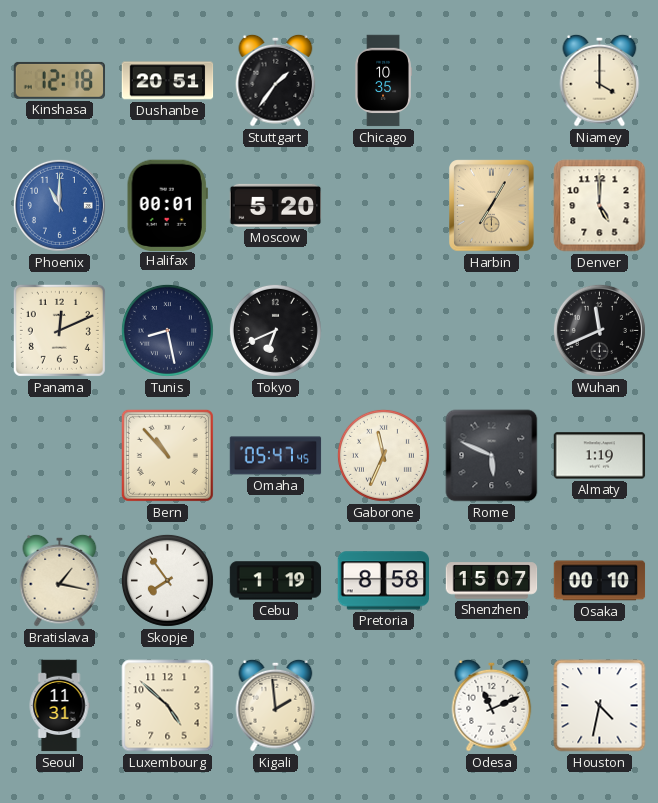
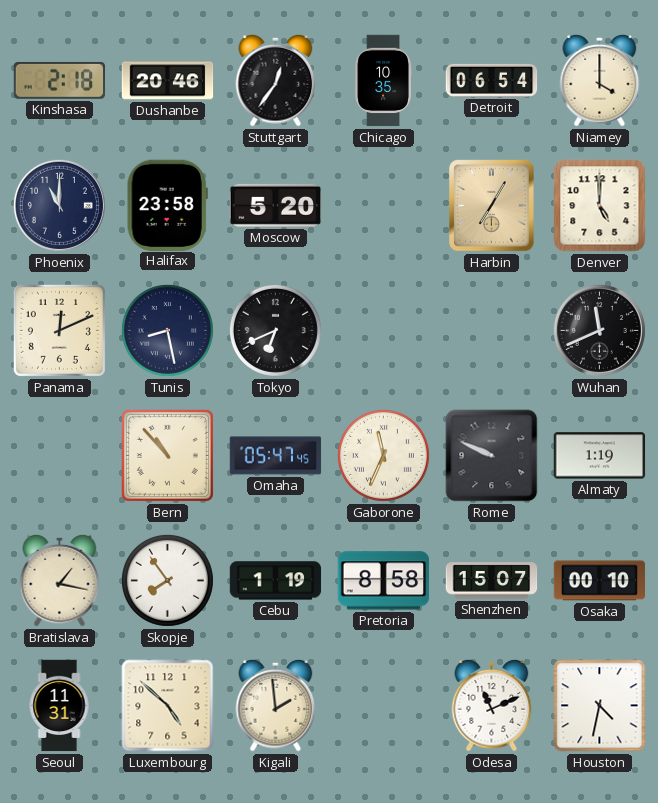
Kinshasa: 12:18 -> 2:18 (60, 80)
Dushanbe: 20:51 -> 20:46 (168, 81)
Stuttgart: 1:36 -> 12:36 (276, 80)
Detroit: none -> 06:54 (492, 80)
Phoenix dial: blue -> navy (59, 205)
Halifax: 00:01 -> 23:58 (167, 205)
Rome: 5:49 -> 9:49 (492, 456)
